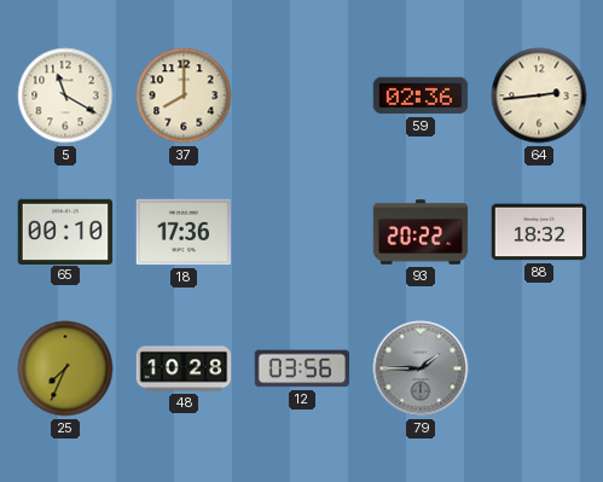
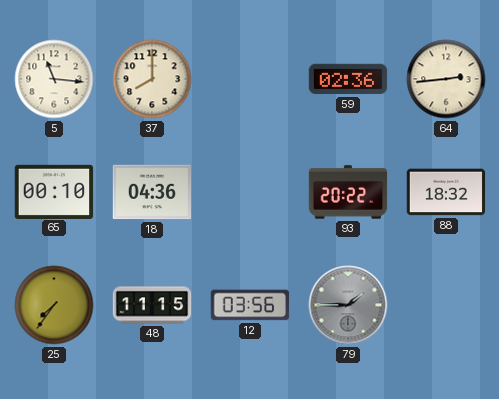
5: 11:20 -> 11:16 (54, 79)
18: 17:36 -> 04:36 (152, 192)
25: 7:34 -> 7:36 (54, 305)
48: 10:28 -> 11:15 (152, 305)
